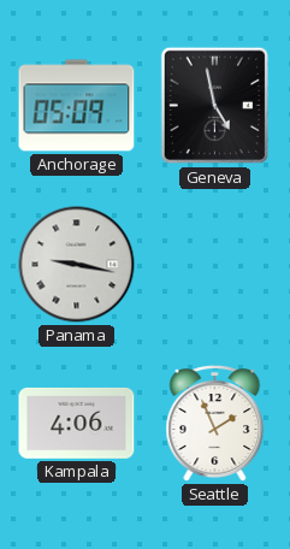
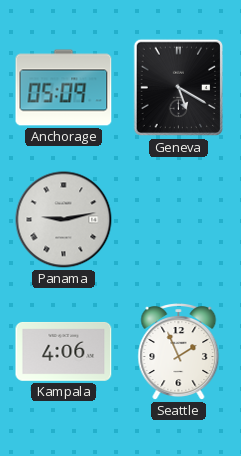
Geneva: 4:58 -> 5:20 (179, 88)
Panama: 9:17 -> 9:13 (64, 220)
